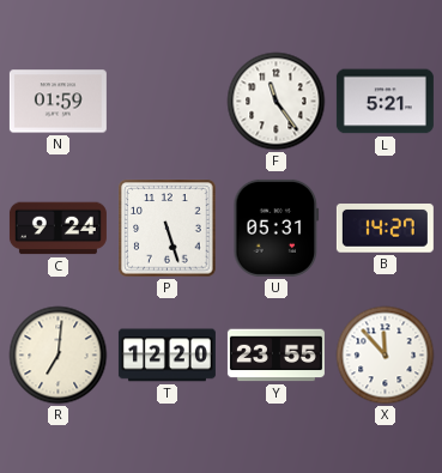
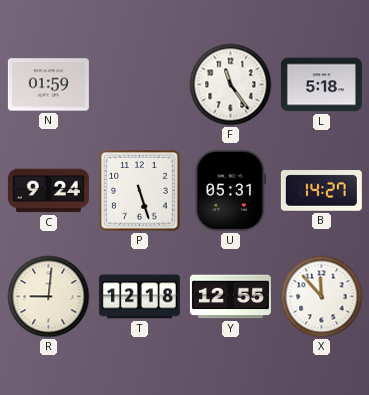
L: 5:21 -> 5:18 (321, 85)
R: 7:01 -> 9:01 (49, 297)
T: 12:20 -> 12:18 (139, 297)
Y: 23:55 -> 12:55 (230, 297)
